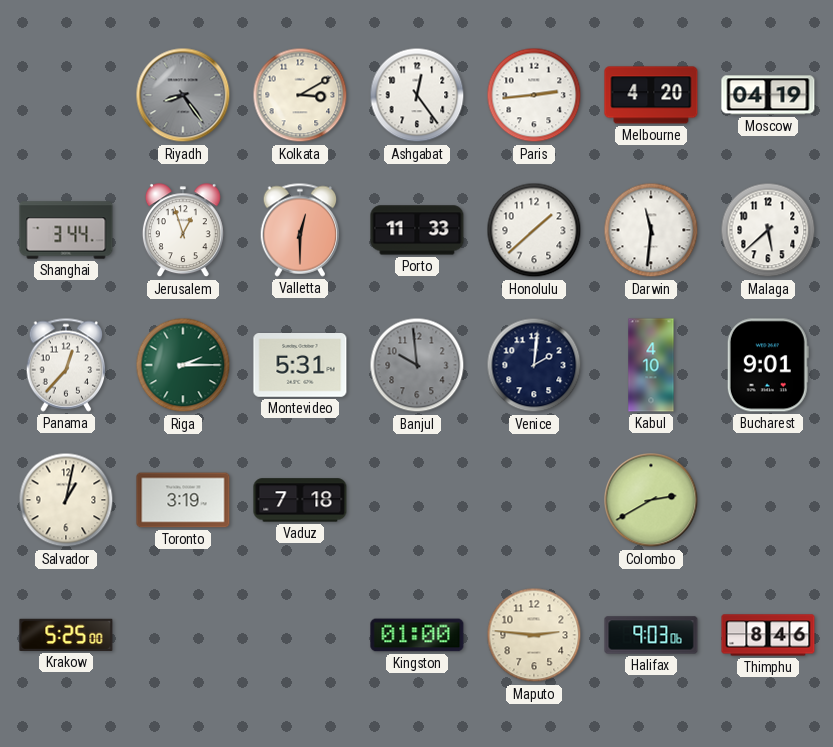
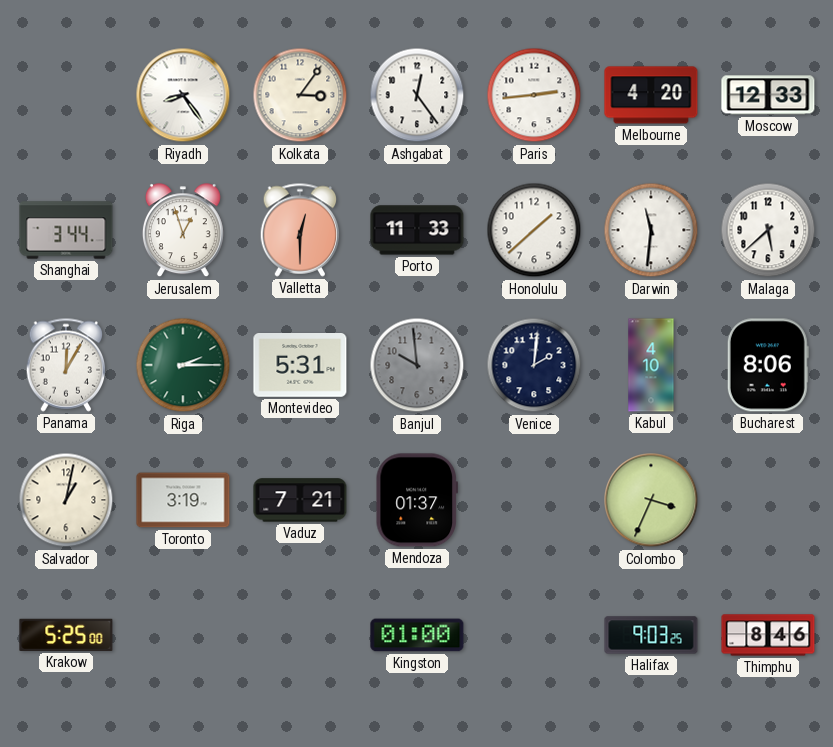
Riyadh dial: grey -> white (183, 95)
Kolkata: 3:10 -> 3:06 (300, 95)
Moscow: 04:19 -> 12:33 (768, 95)
Panama: 12:37 -> 12:05 (66, 365)
Bucharest: 9:01 -> 8:06 (768, 365)
Vaduz: 7:18 -> 7:21 (300, 500)
Mendoza: none -> 01:37 (416, 500)
Colombo: 2:40 -> 3:34 (651, 500)
Maputo: 2:46 -> none (534, 635)
Halifax: 9:03:06 -> 9:03:25 (651, 635)
